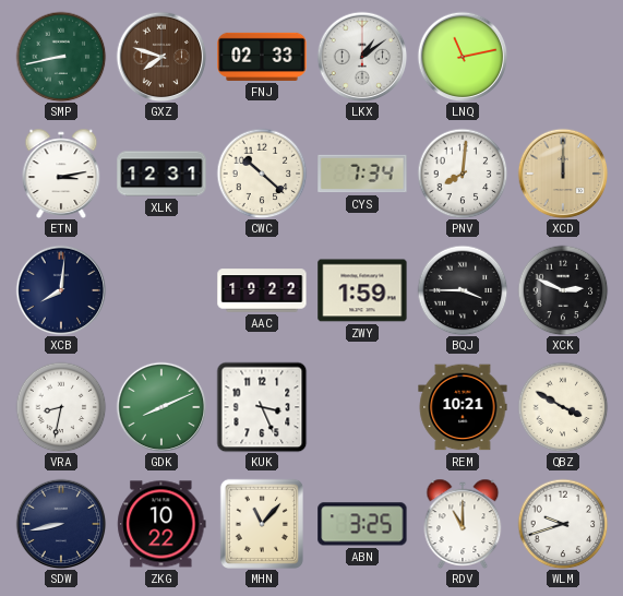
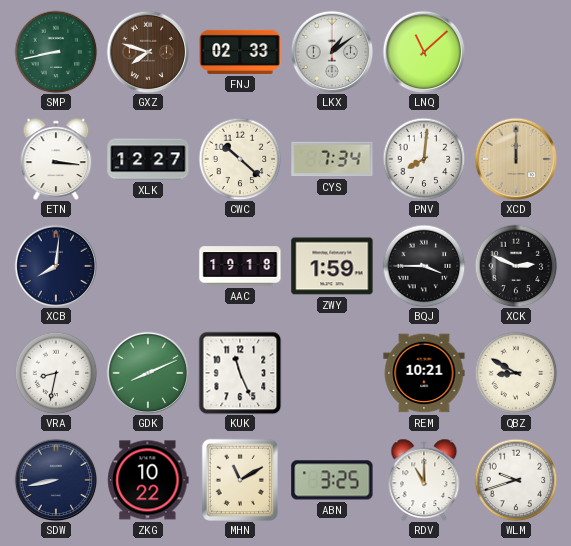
LNQ: 11:13 -> 11:08 (424, 52)
ETN: 3:13 -> 3:16 (56, 158)
XLK: 12:31 -> 12:27 (148, 159)
AAC: 19:22 -> 19:18 (240, 266)
KUK: 3:26 -> 11:26 (240, 373)
QBZ: 3:50 -> 8:50 (516, 373)
MHN: 11:07 -> 11:10 (240, 480)
